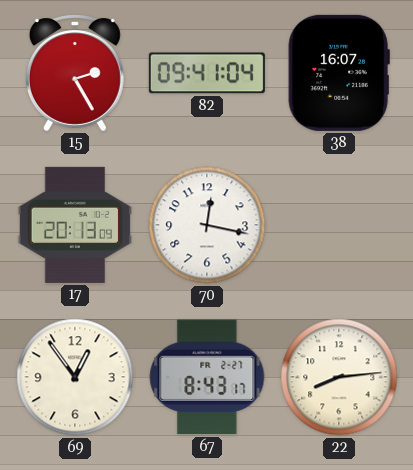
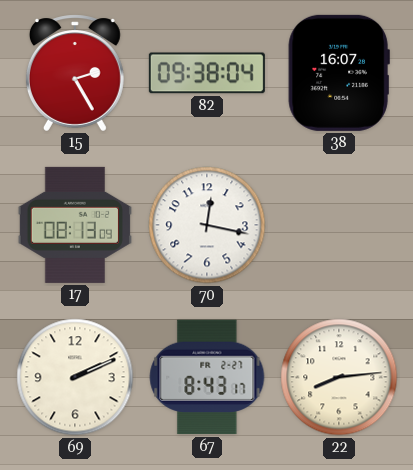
82: 09:41 -> 09:38 (207, 73)
17: 20:13 -> 08:13 (75, 225)
69: 12:54 -> 2:11 (75, 377)
